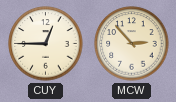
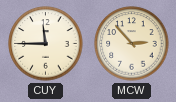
CUY: 12:45 -> 11:45 (46, 44)
